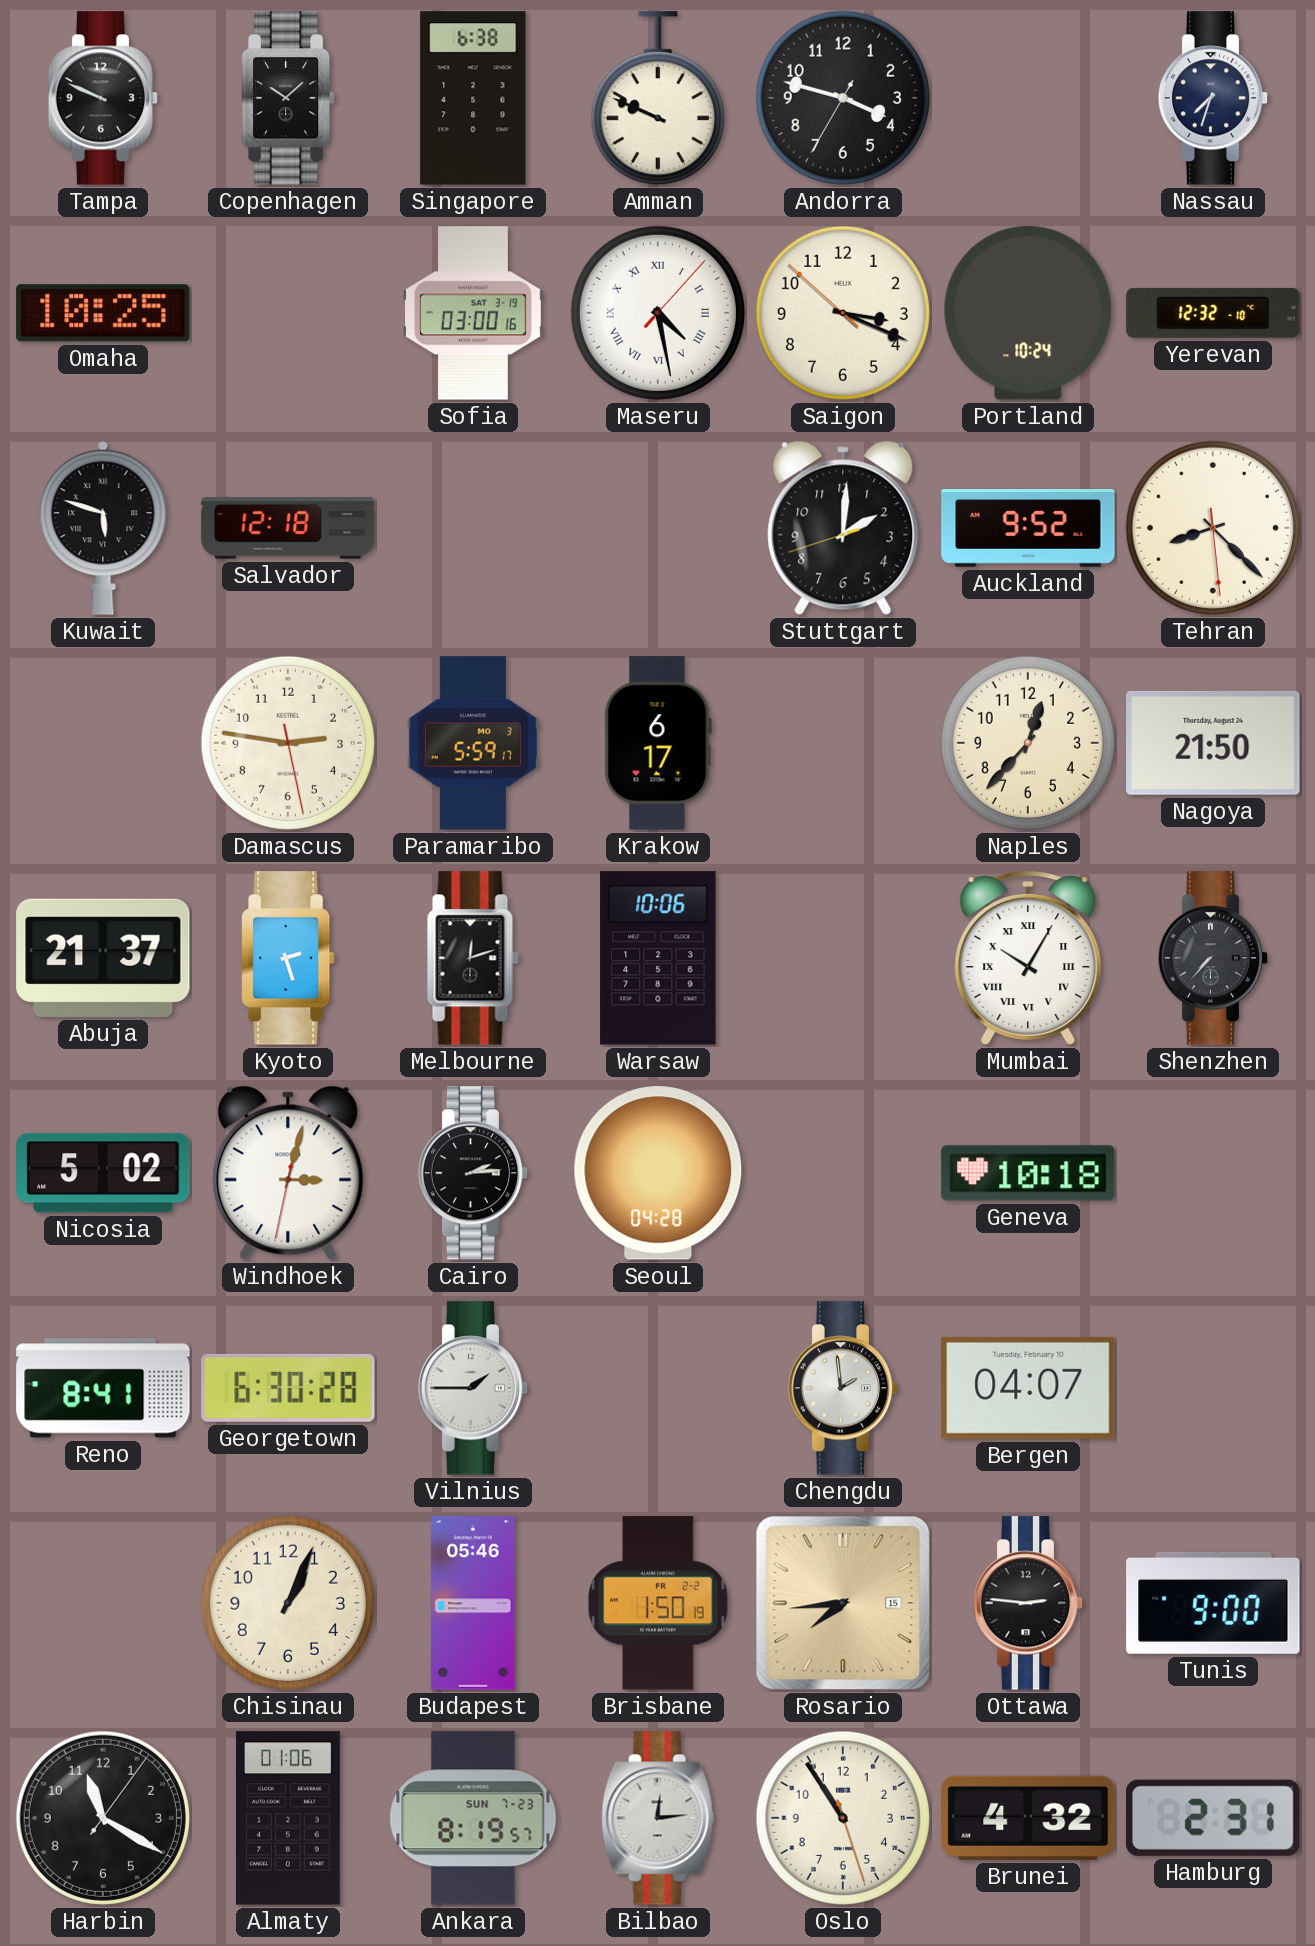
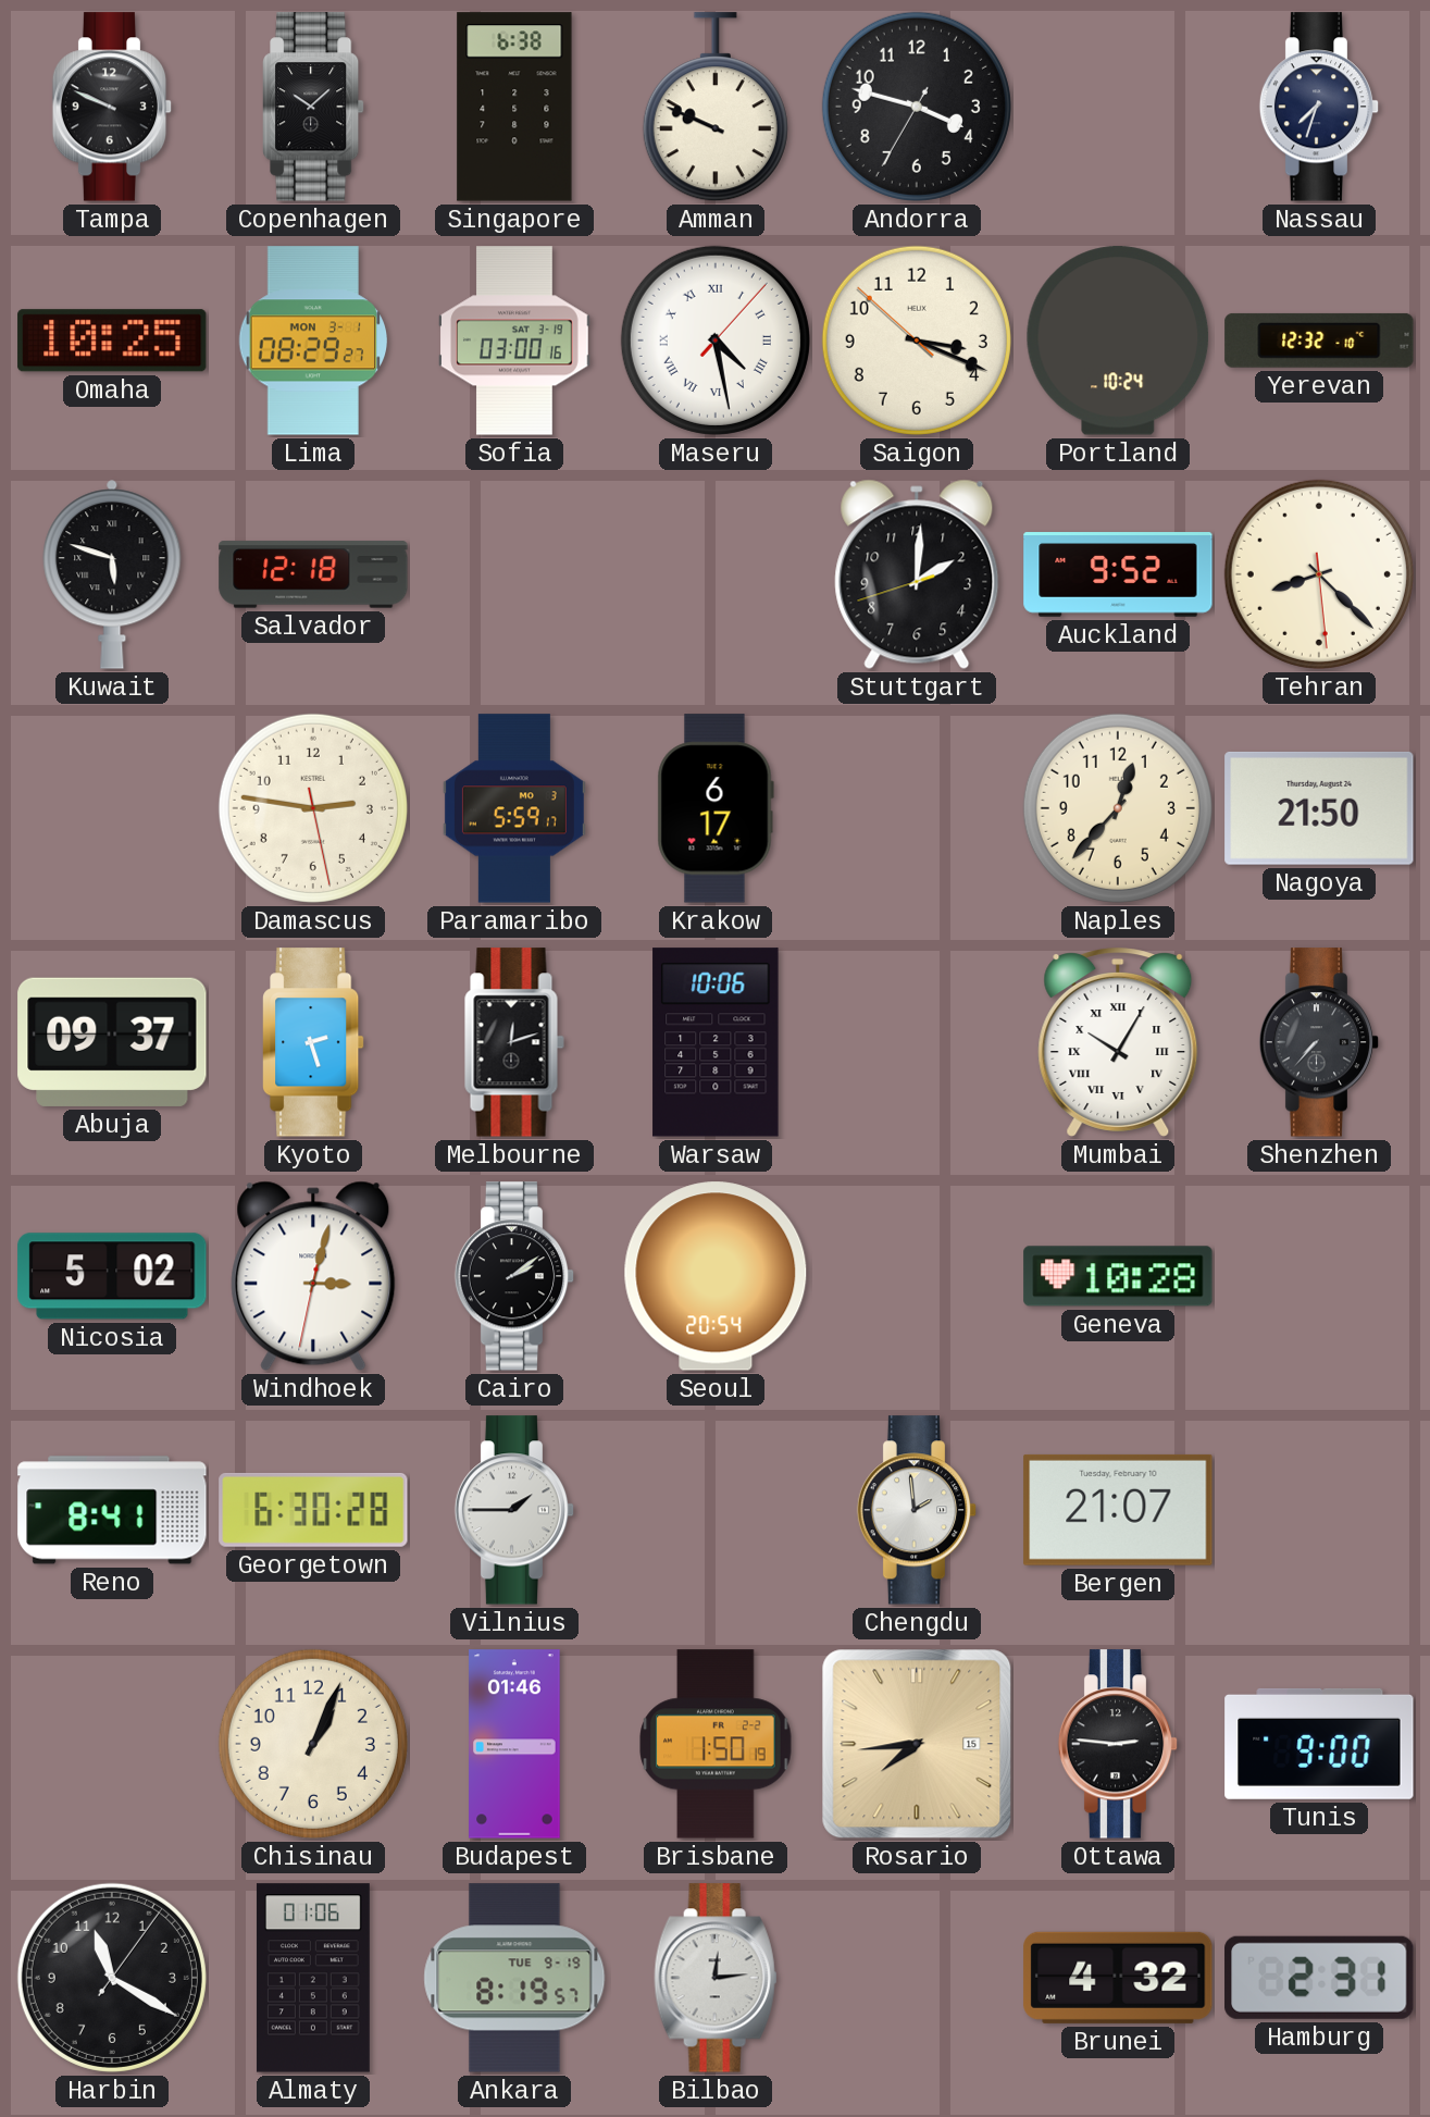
Lima: none -> 08:29 (313, 341)
Abuja: 21:37 -> 09:37 (112, 1042)
Cairo: 2:14 -> 2:09 (514, 1276)
Seoul: 04:28 -> 20:54 (716, 1276)
Geneva: 10:18 -> 10:28 (1118, 1276)
Bergen: 04:07 -> 21:07 (1118, 1510)
Budapest: 05:46 -> 01:46 (514, 1744)
Ankara date: SUN 7-23 -> TUE 9-19 (514, 1978)
Oslo: 10:54 -> none (843, 1818)
